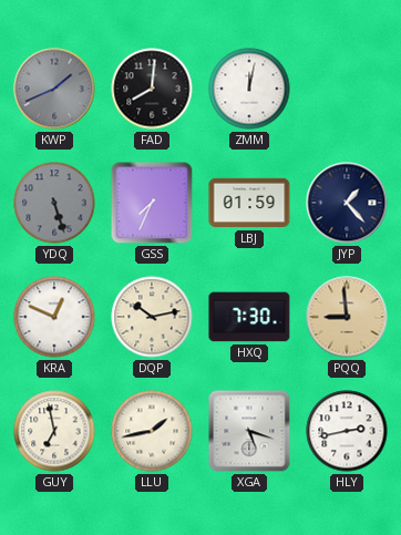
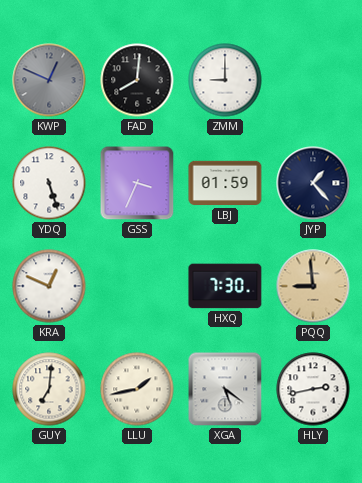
KWP: 1:41 -> 12:49 (49, 80)
ZMM: 12:02 -> 9:00 (225, 80)
YDQ dial: grey -> white (49, 183)
GSS: 7:34 -> 3:34 (137, 183)
DQP: 10:13 -> none (152, 317)
GUY: 6:58 -> 7:01 (49, 389)
XGA: 5:18 -> 5:21 (225, 389)
